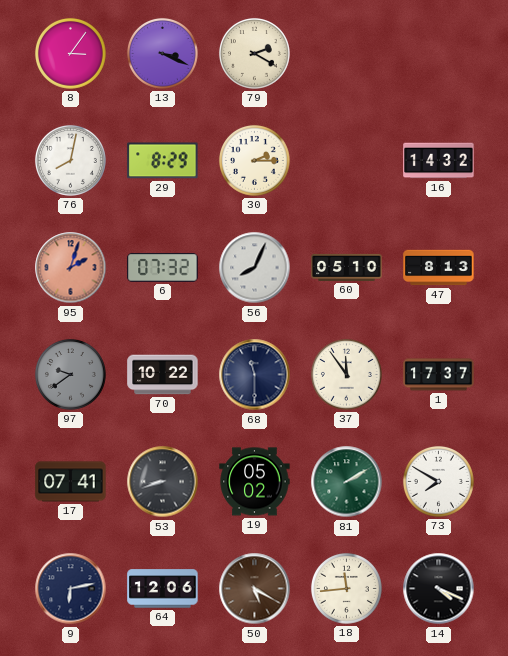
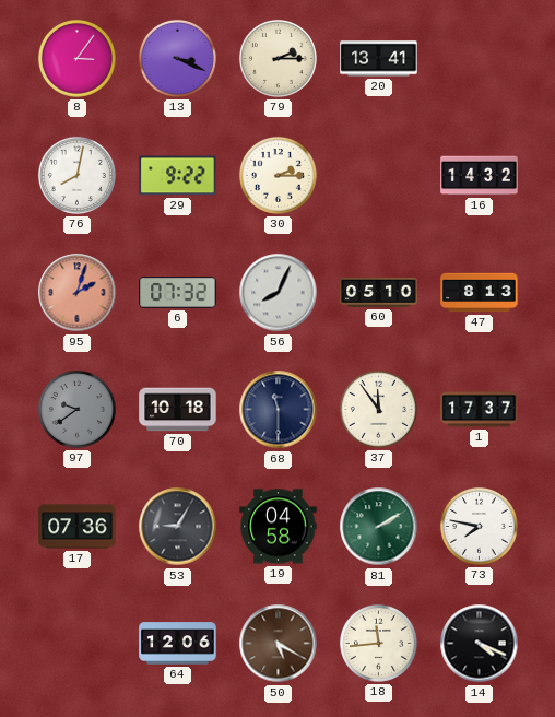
79: 2:20 -> 2:15 (277, 58)
20: none -> 13:41 (379, 59)
29: 8:29 -> 9:22 (178, 176)
70: 10:22 -> 10:18 (178, 410)
17: 07:41 -> 07:36 (78, 527)
53: 8:42 -> 9:05 (178, 527)
19: 05:02 -> 04:58 (279, 527)
73: 7:50 -> 7:47 (479, 526)
9: 6:13 -> none (71, 589)
